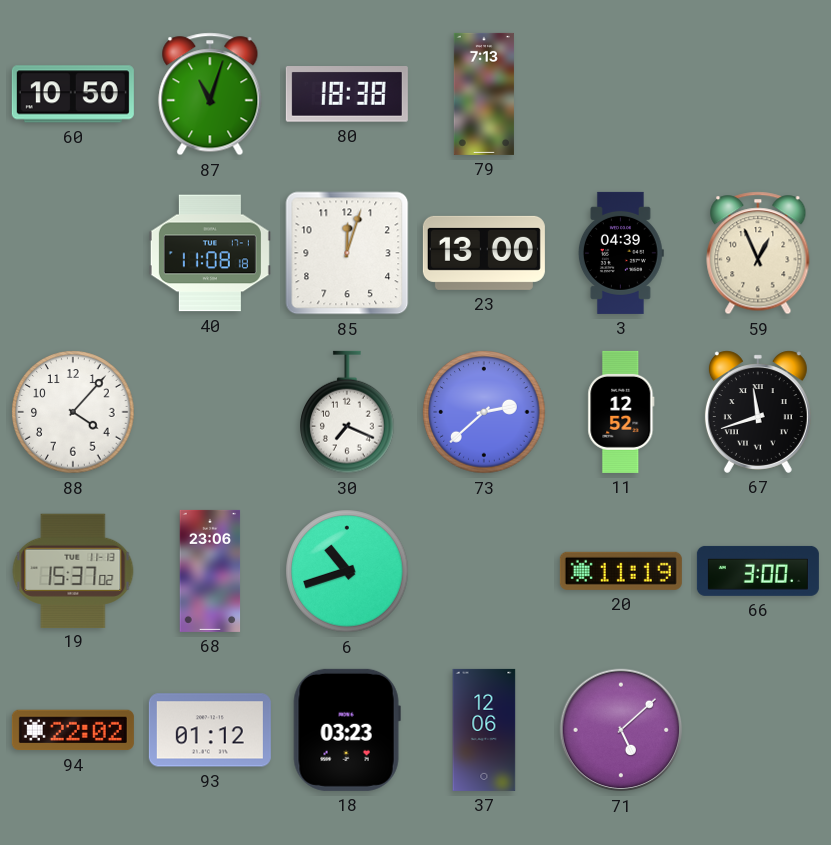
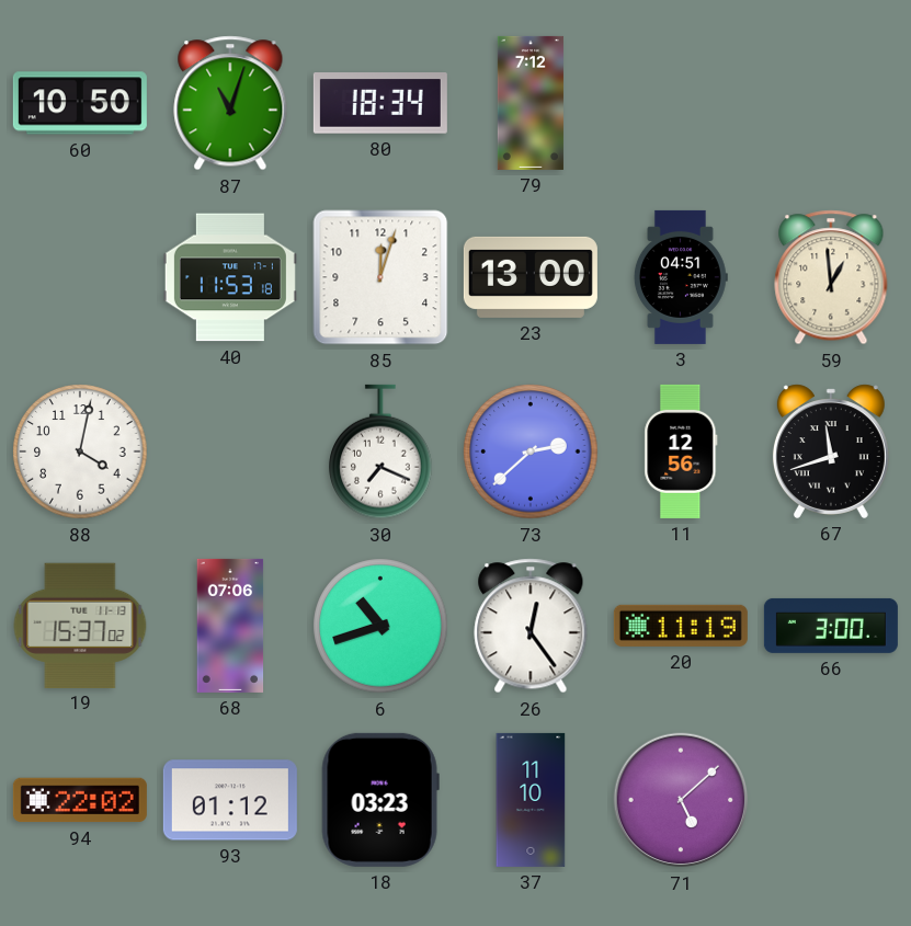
80: 18:38 -> 18:34 (380, 104)
79: 7:13 -> 7:12 (531, 103)
40: 11:08 -> 11:53 (230, 277)
3: 04:39 -> 04:51 (681, 277)
59: 12:56 -> 12:59 (831, 277)
88: 4:07 -> 4:02 (80, 451)
11: 12:52 -> 12:56 (681, 451)
68: 23:06 -> 07:06 (230, 626)
26: none -> 12:24 (531, 626)
37: 12:06 -> 11:10 (531, 800)
